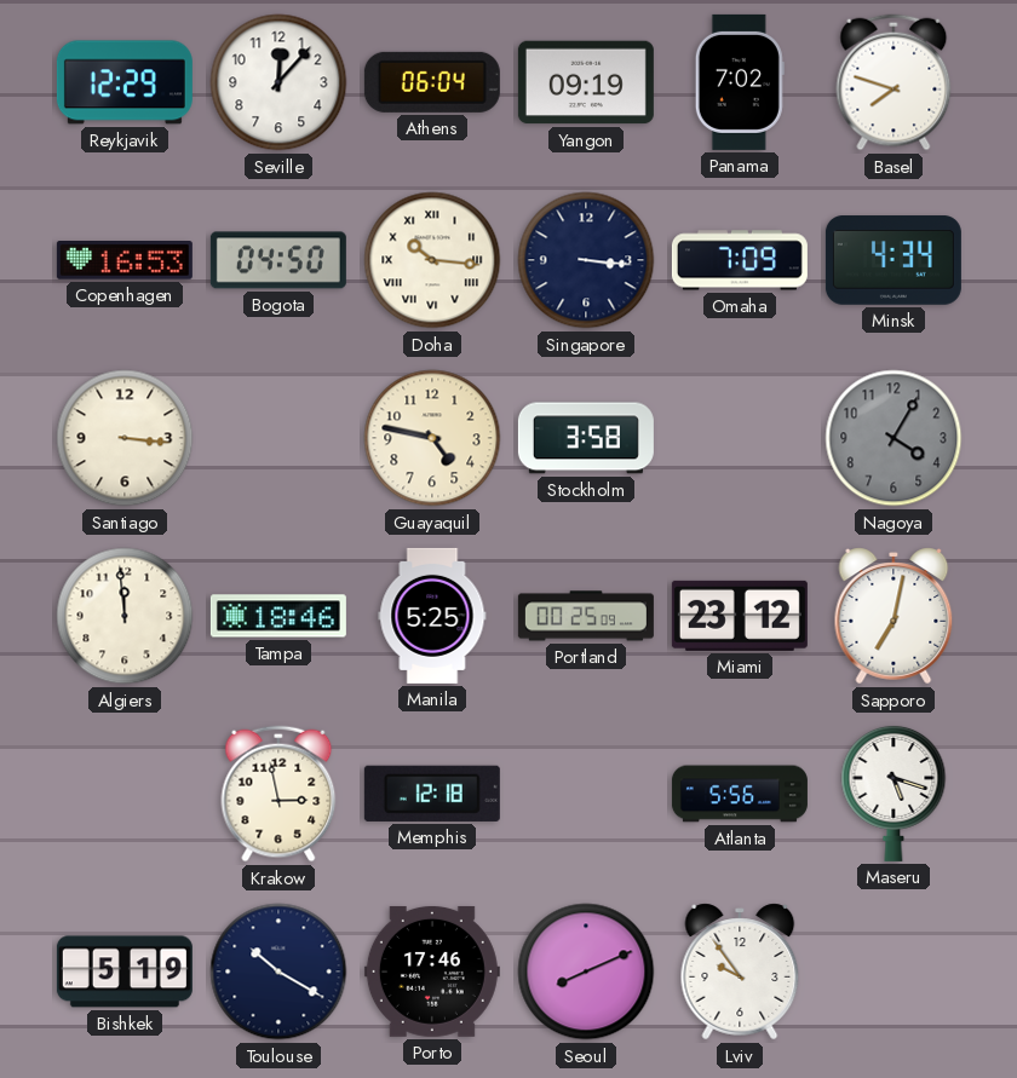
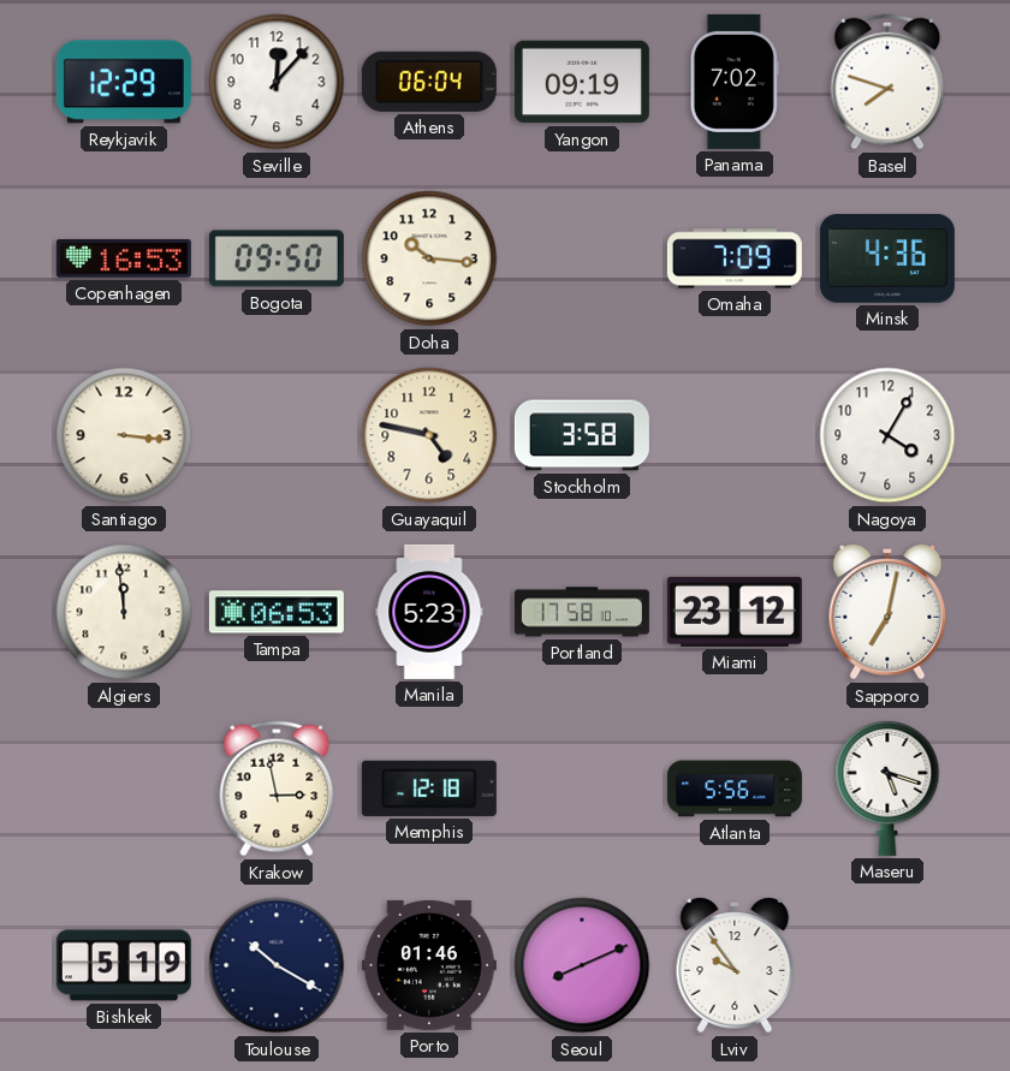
Bogota: 04:50 -> 09:50 (277, 258)
Doha numerals: Roman -> Arabic (429, 258)
Singapore: 3:16 -> none (586, 260)
Minsk: 4:34 -> 4:36 (887, 258)
Nagoya dial: grey -> white (887, 435)
Tampa: 18:46 -> 06:53 (277, 612)
Manila: 5:25 -> 5:23 (429, 612)
Portland: 00:25 -> 17:58 (582, 612)
Porto: 17:46 -> 01:46 (429, 965)
